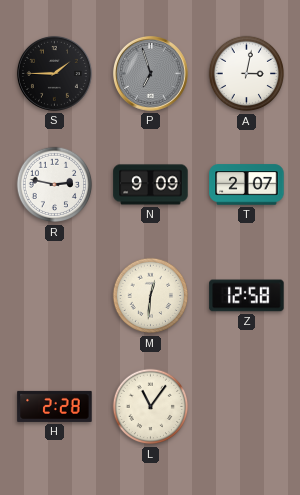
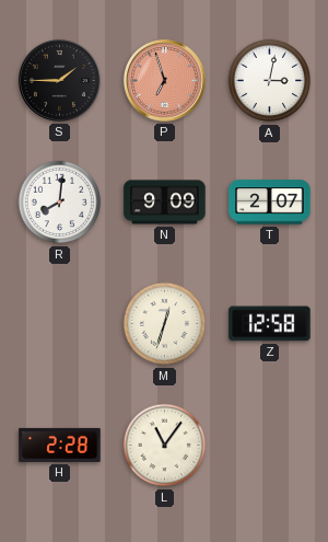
P dial: grey -> salmon (164, 80)
R: 2:47 -> 8:01 (60, 203)
M: 12:31 -> 12:33 (165, 324)
